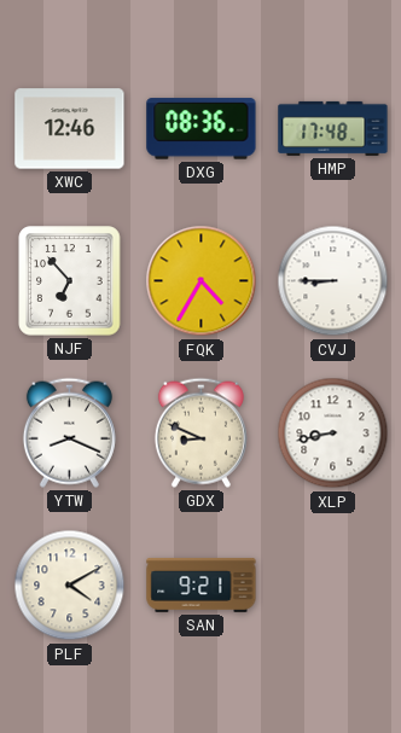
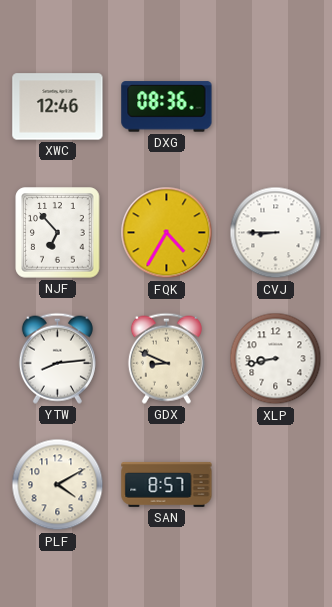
HMP: 17:48 -> none (333, 128)
YTW: 8:19 -> 8:14 (57, 358)
SAN: 9:21 -> 8:57 (167, 484)
